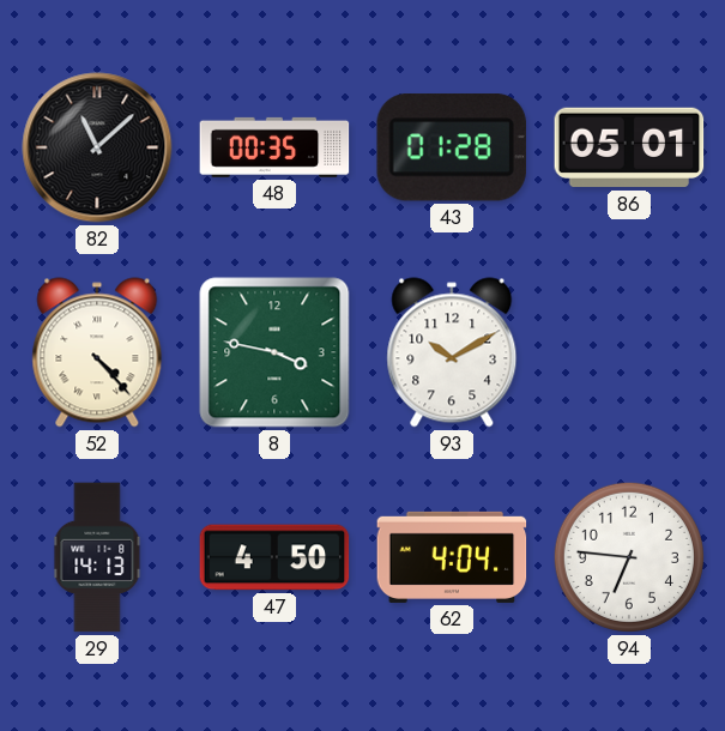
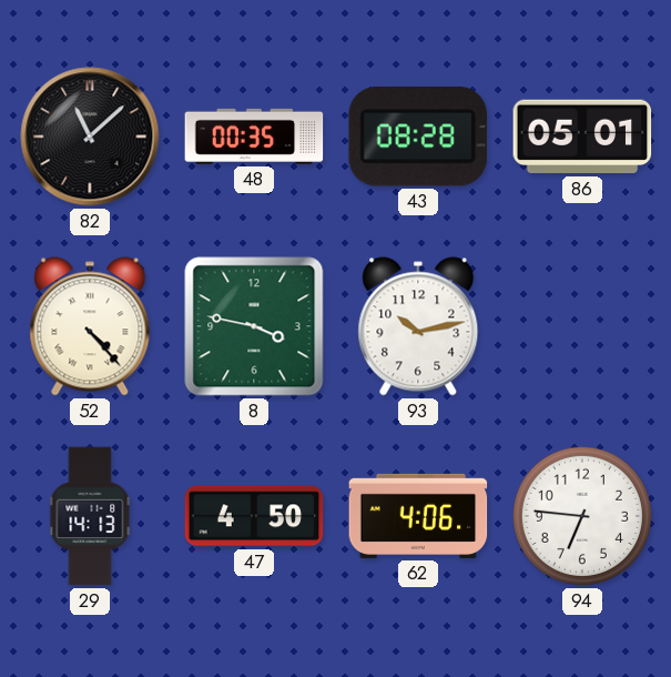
43: 01:28 -> 08:28 (418, 138)
93: 10:10 -> 10:13 (418, 326)
62: 4:04 -> 4:06 (418, 516)
